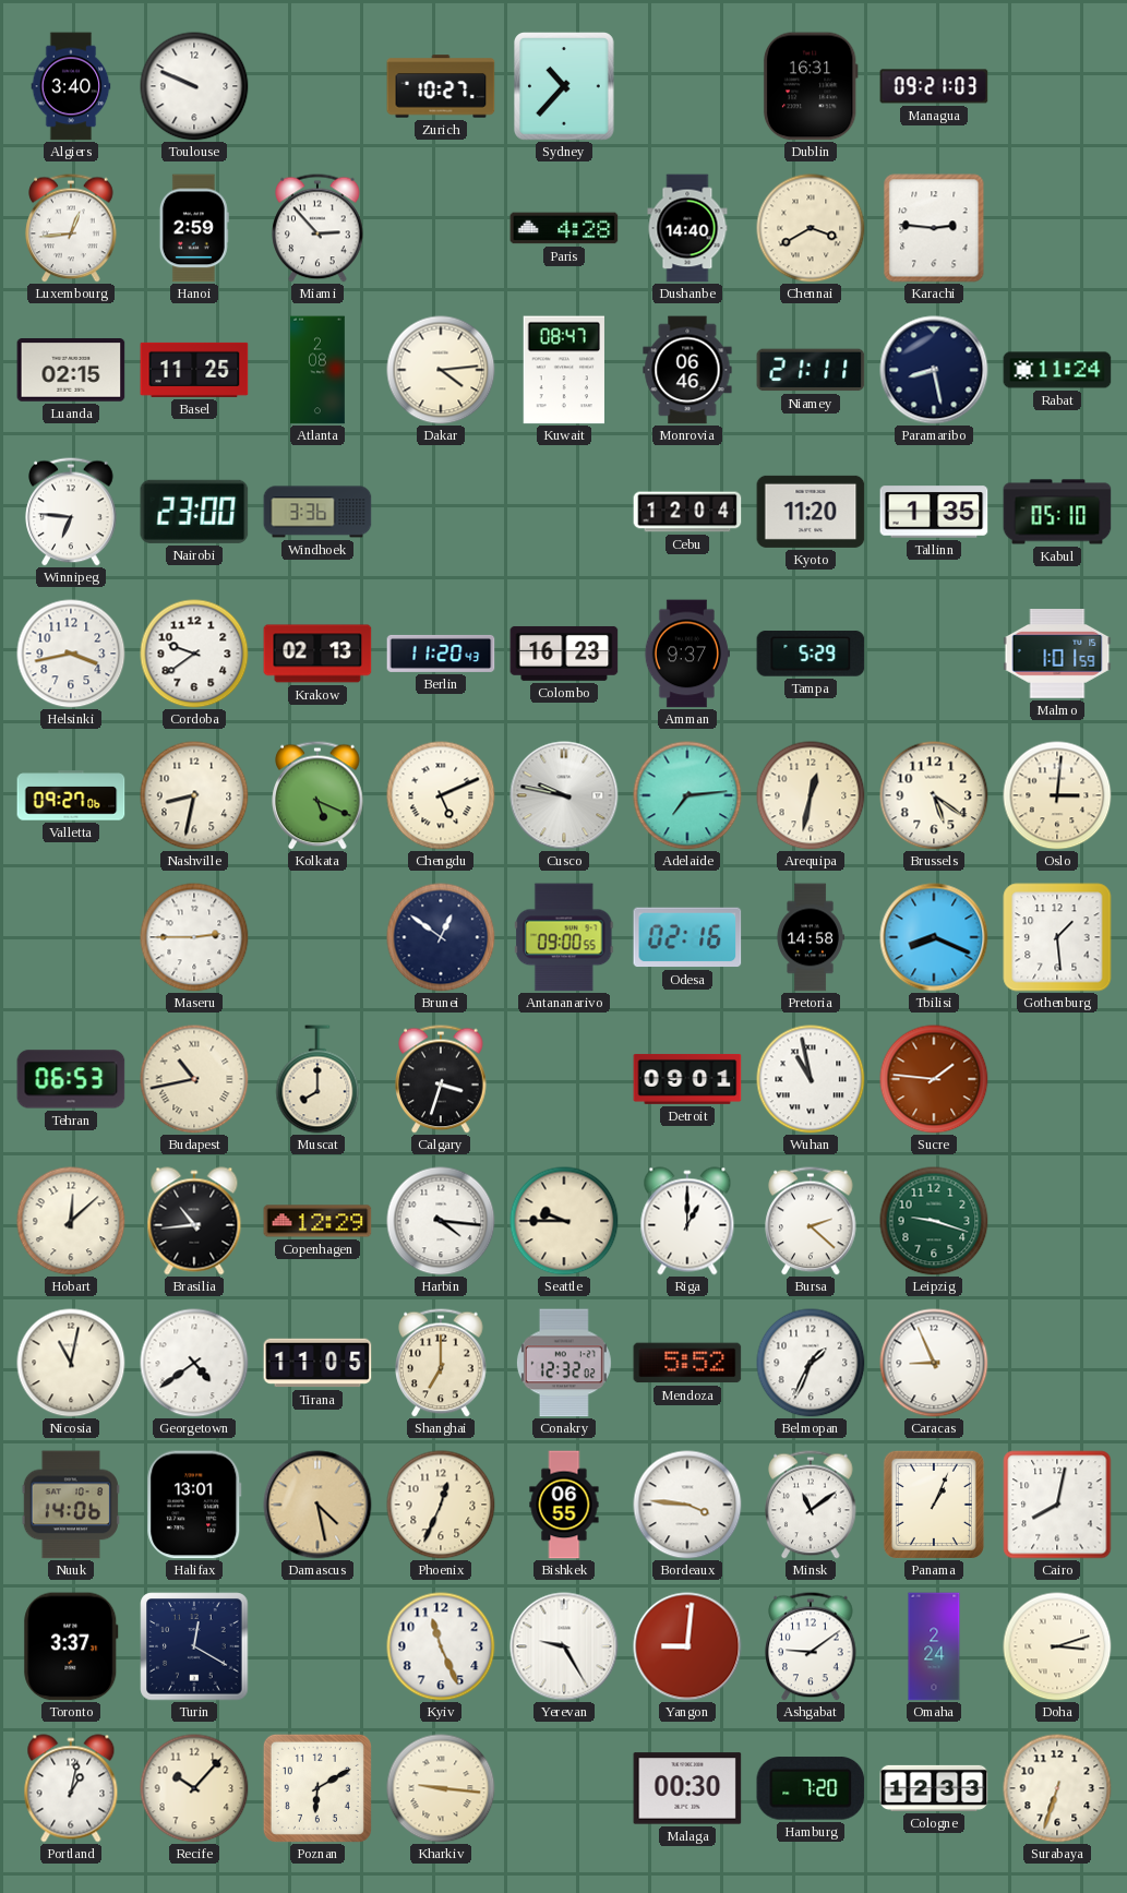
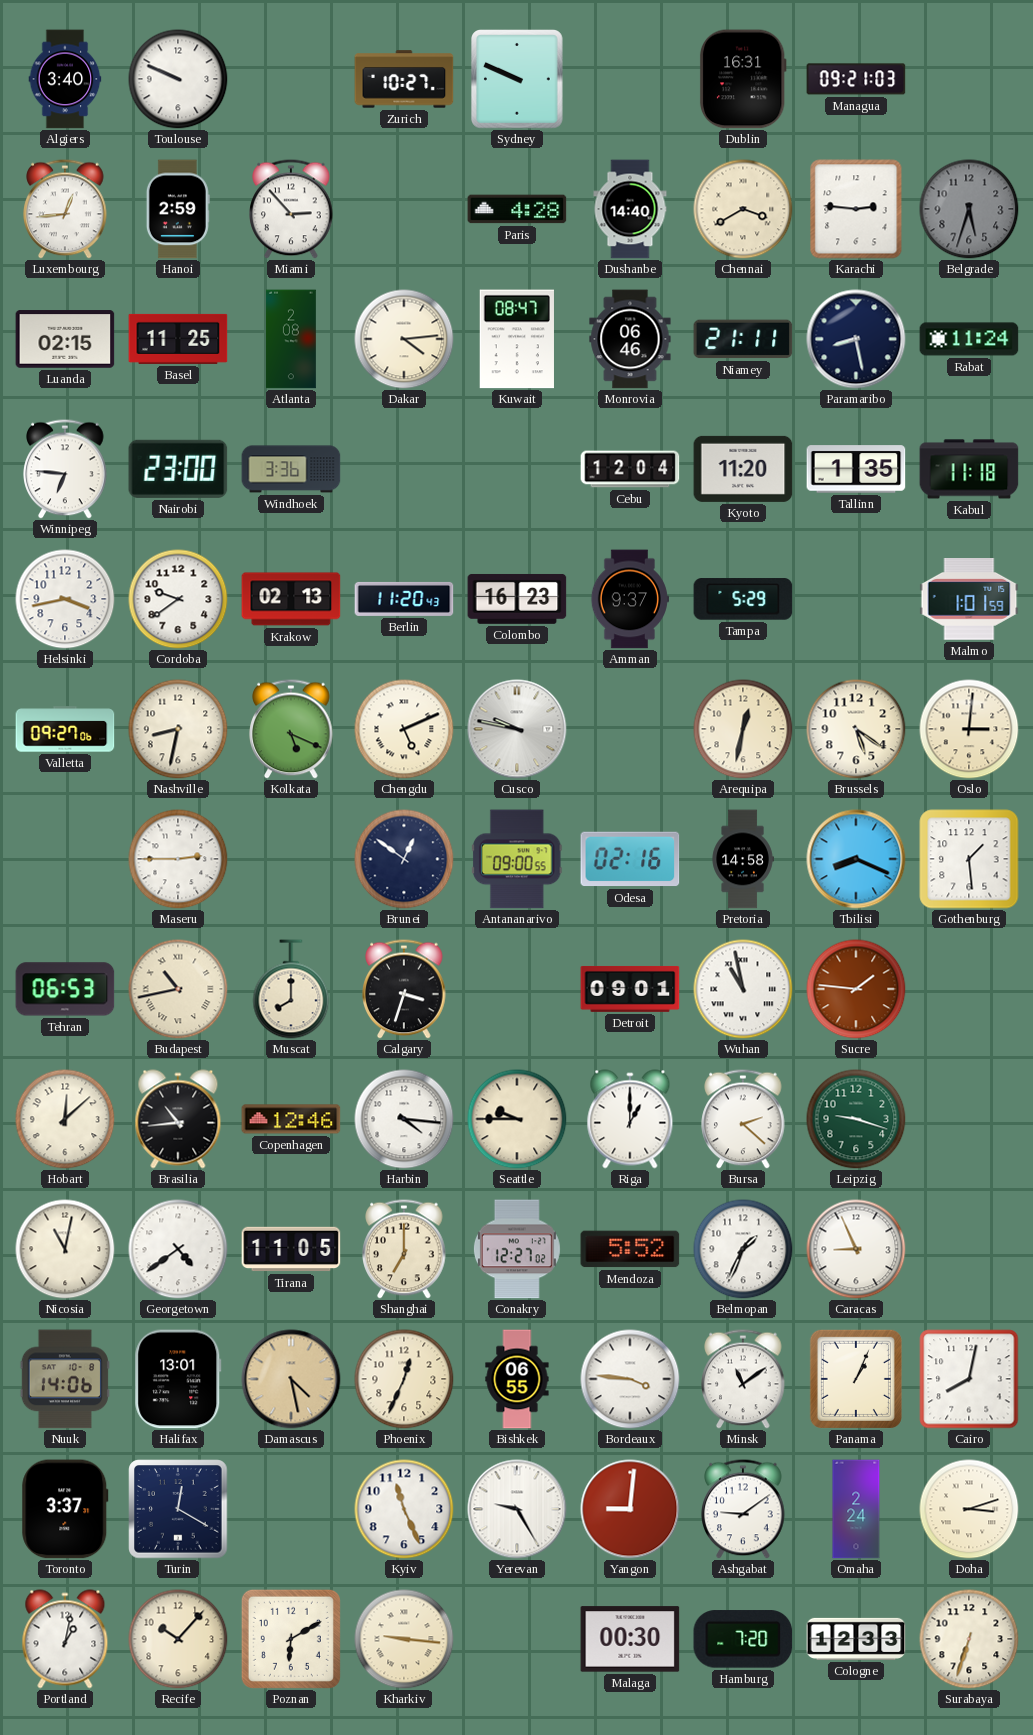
Sydney: 10:37 -> 9:49 (518, 80)
Belgrade: none -> 5:33 (969, 209)
Kabul: 05:10 -> 11:18 (969, 469)
Adelaide: 7:14 -> none (687, 795)
Copenhagen: 12:29 -> 12:46 (291, 1119)
Conakry: 12:32 -> 12:27 (517, 1249)
